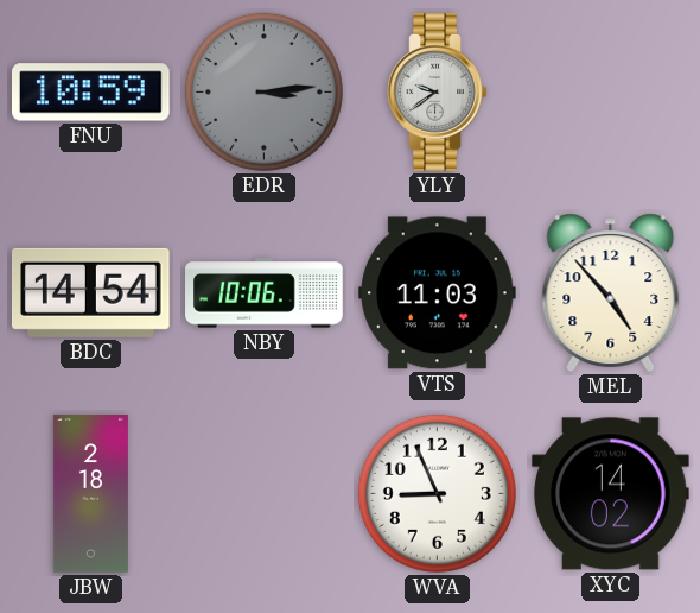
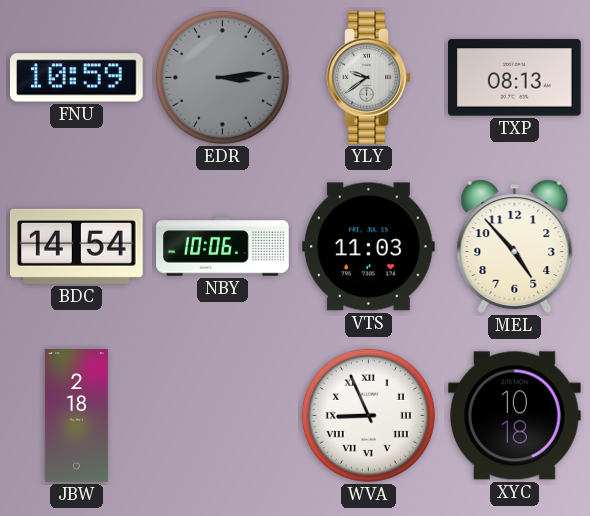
TXP: none -> 08:13 (515, 78)
WVA numerals: Arabic -> Roman (368, 415)
XYC: 14:02 -> 10:18 (515, 416)
